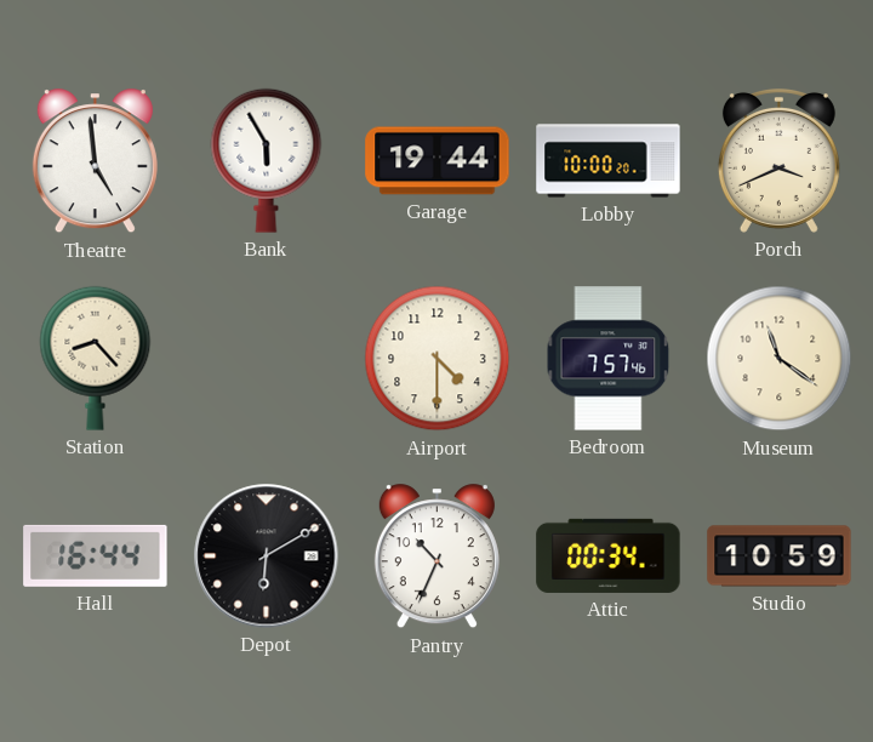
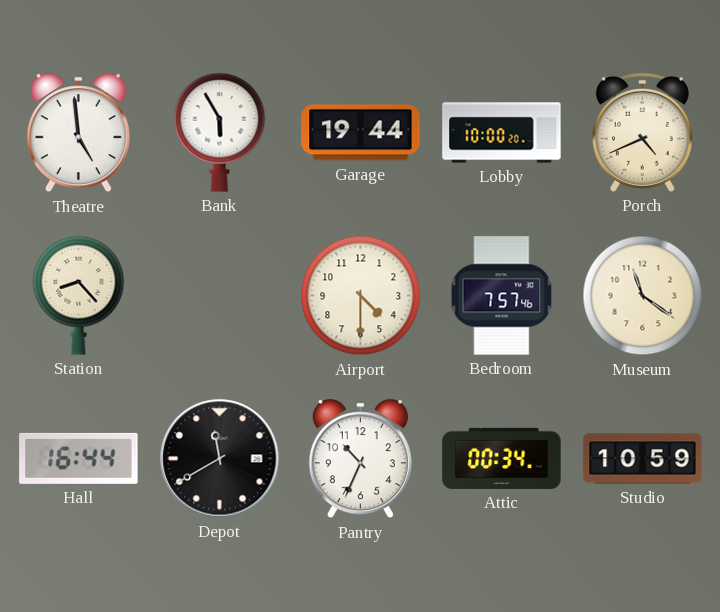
Porch: 3:41 -> 4:41 (642, 132)
Depot: 6:10 -> 11:40 (220, 459)
